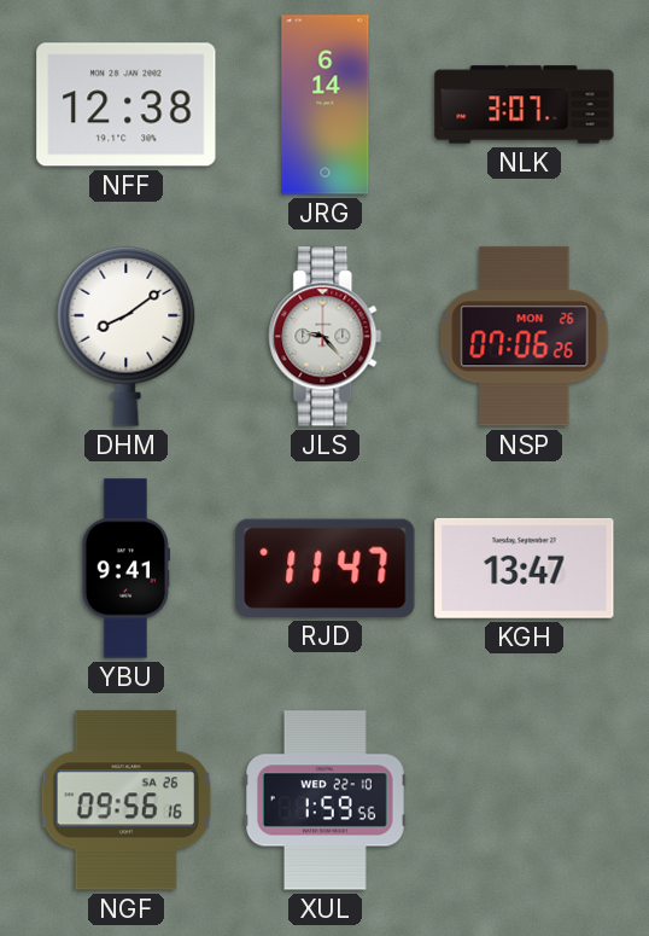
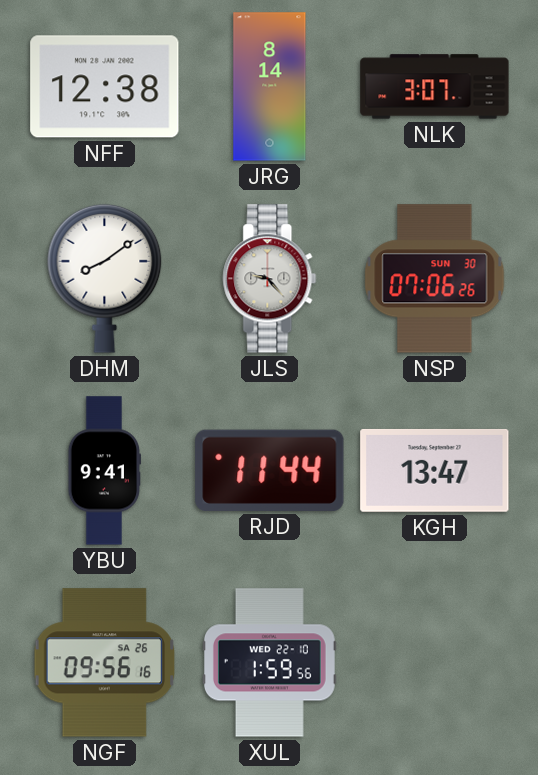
JRG: 6:14 -> 8:14 (270, 87)
NSP date: MON 26 -> SUN 30 (435, 279)
RJD: 11:47 -> 11:44 (270, 470)
